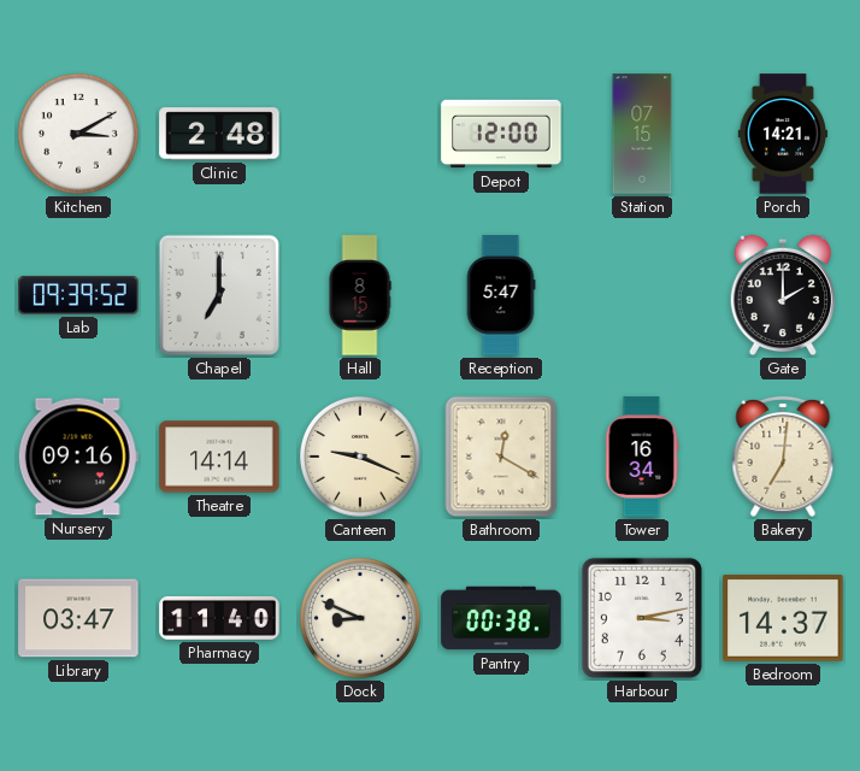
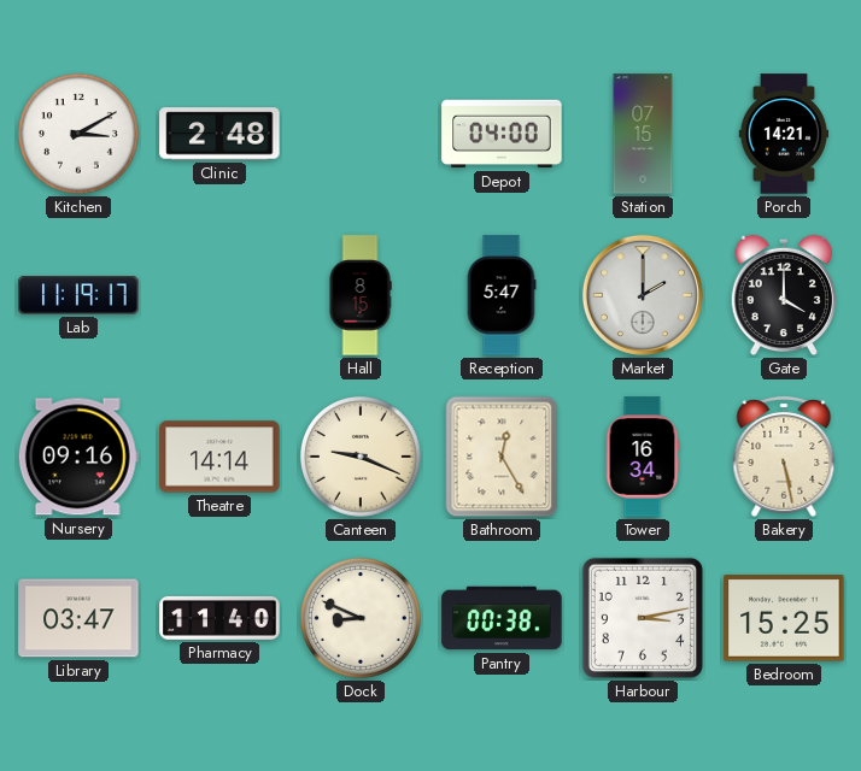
Depot: 12:00 -> 04:00 (502, 134)
Lab: 09:39 -> 11:19 (78, 295)
Chapel: 7:00 -> none (219, 295)
Market: none -> 2:00 (643, 295)
Gate: 2:00 -> 4:00 (783, 295)
Bathroom: 12:20 -> 12:25 (502, 457)
Bakery: 7:01 -> 5:28 (784, 457)
Bedroom: 14:37 -> 15:25 (784, 618)
